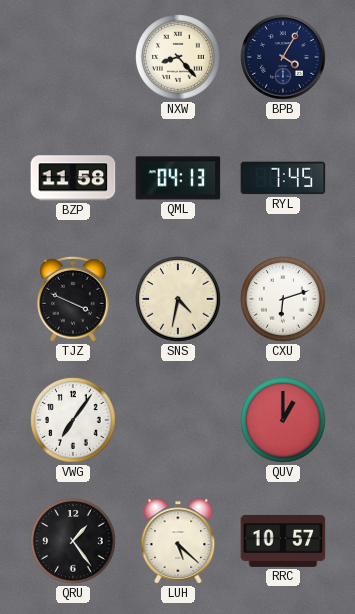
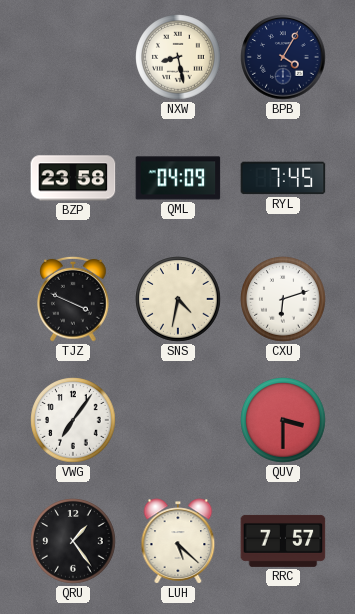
NXW: 8:23 -> 8:28 (178, 57)
BZP: 11:58 -> 23:58 (73, 178)
QML: 04:13 -> 04:09 (178, 178)
QUV: 1:00 -> 3:30 (283, 420)
RRC: 10:57 -> 7:57 (283, 541)
